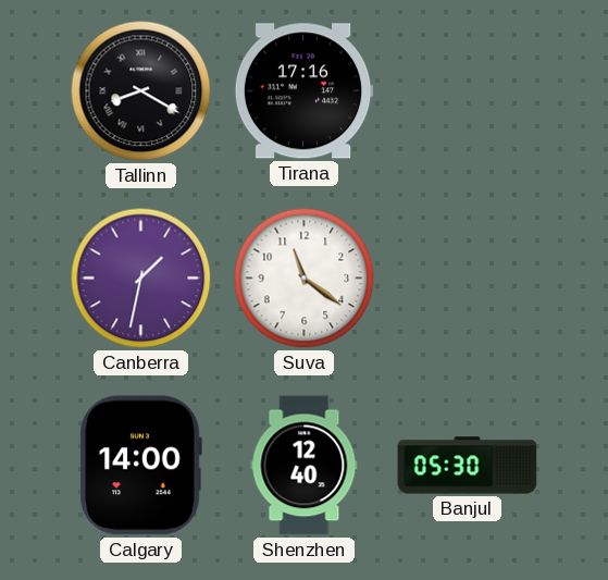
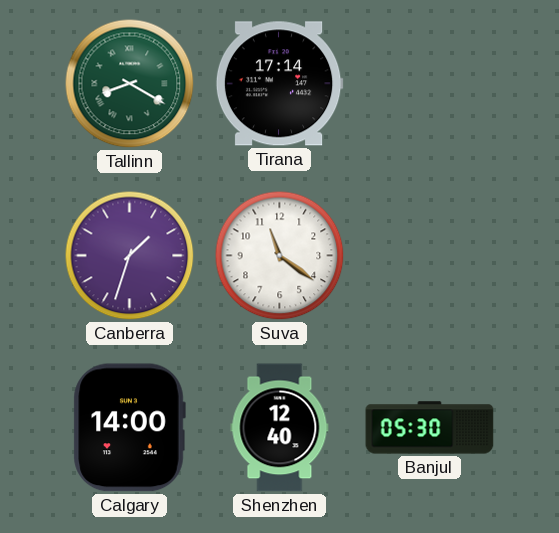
Tallinn dial: black -> green (130, 84)
Tirana: 17:16 -> 17:14 (279, 84)
Canberra: 1:32 -> 1:33 (130, 256)
